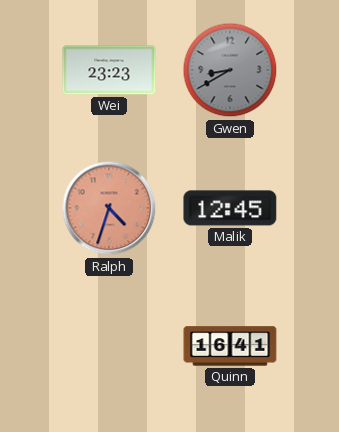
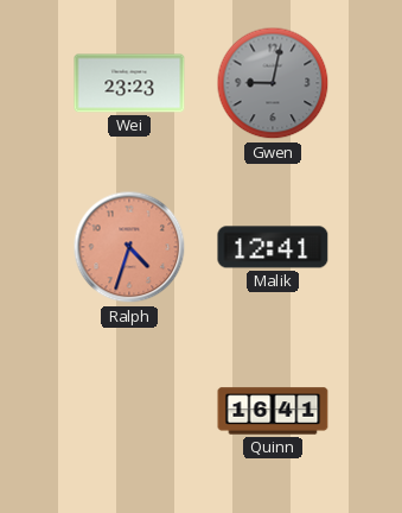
Gwen: 8:40 -> 9:02 (273, 83)
Malik: 12:45 -> 12:41 (273, 247)
